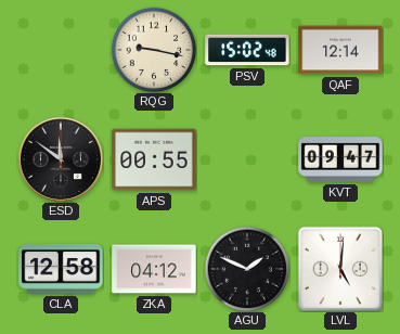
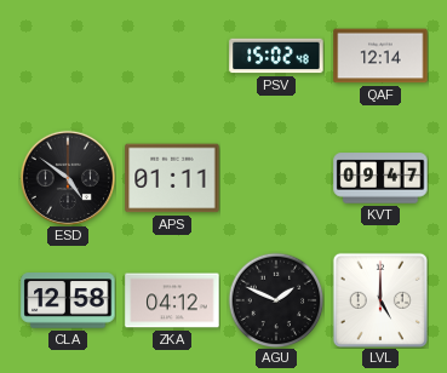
RQG: 9:17 -> none (154, 50)
ESD: 11:51 -> 4:51 (68, 178)
APS: 00:55 -> 01:11 (172, 178)
LVL: 5:01 -> 5:00 (380, 300)
